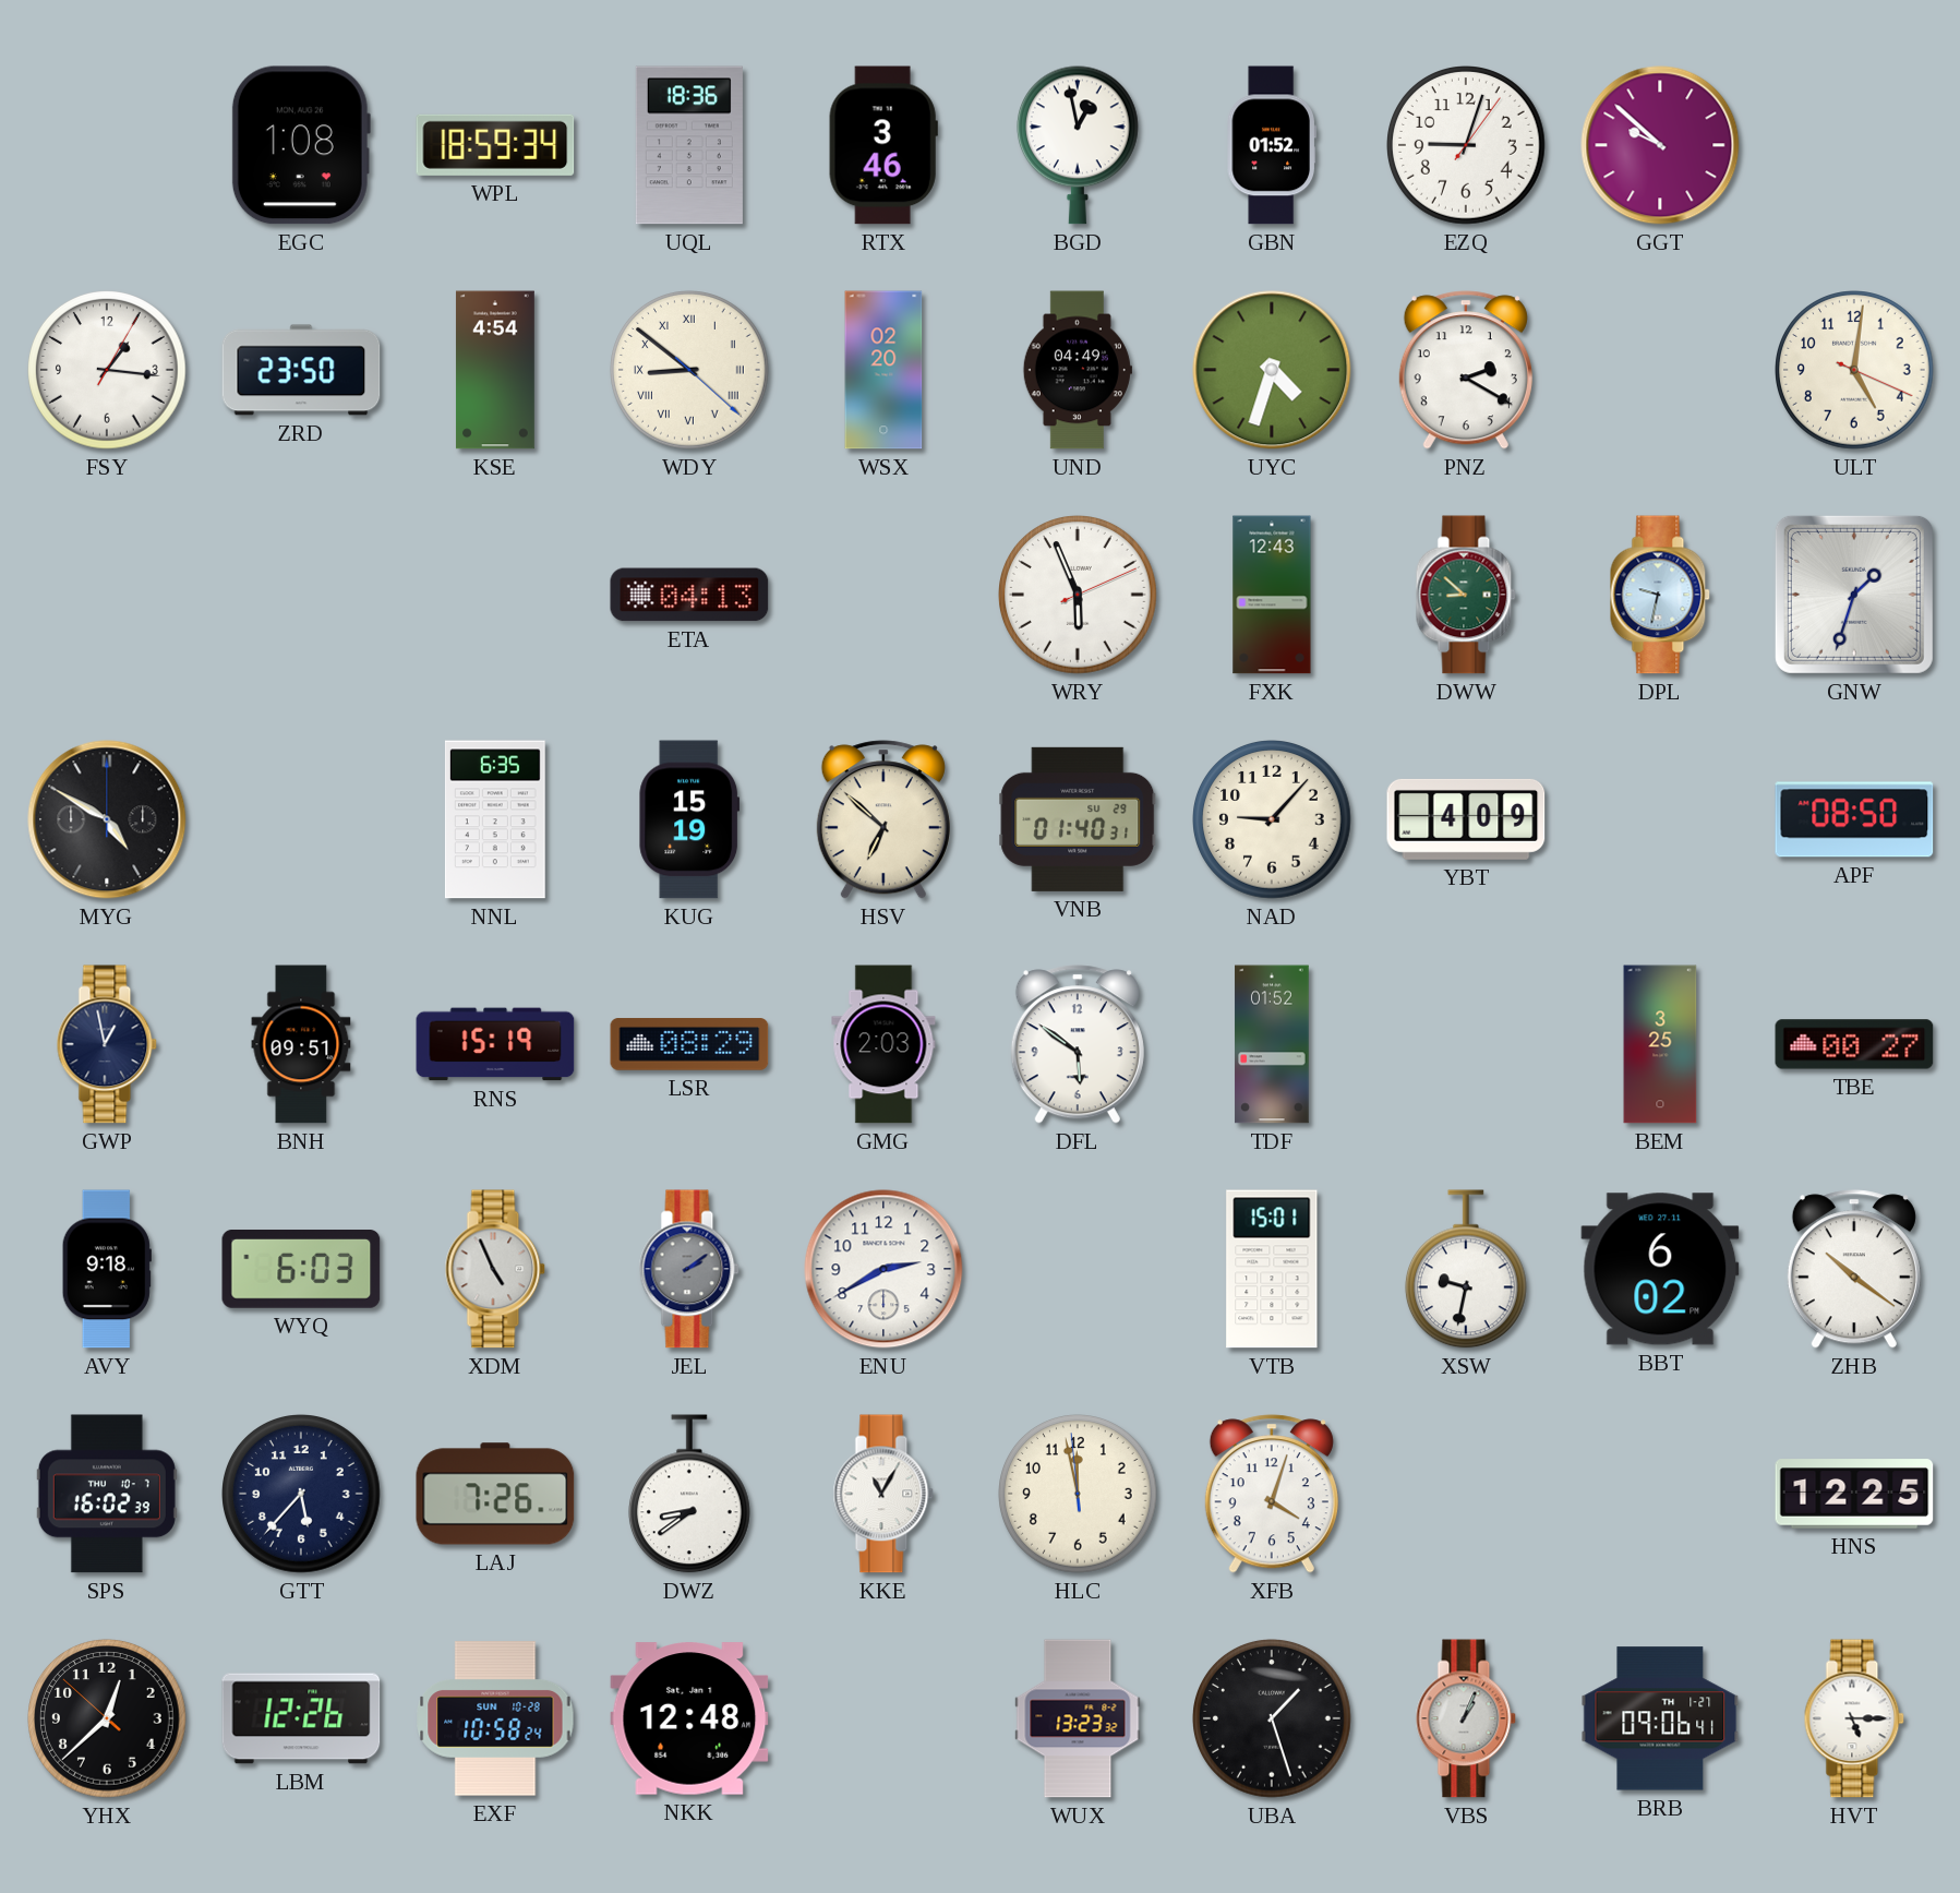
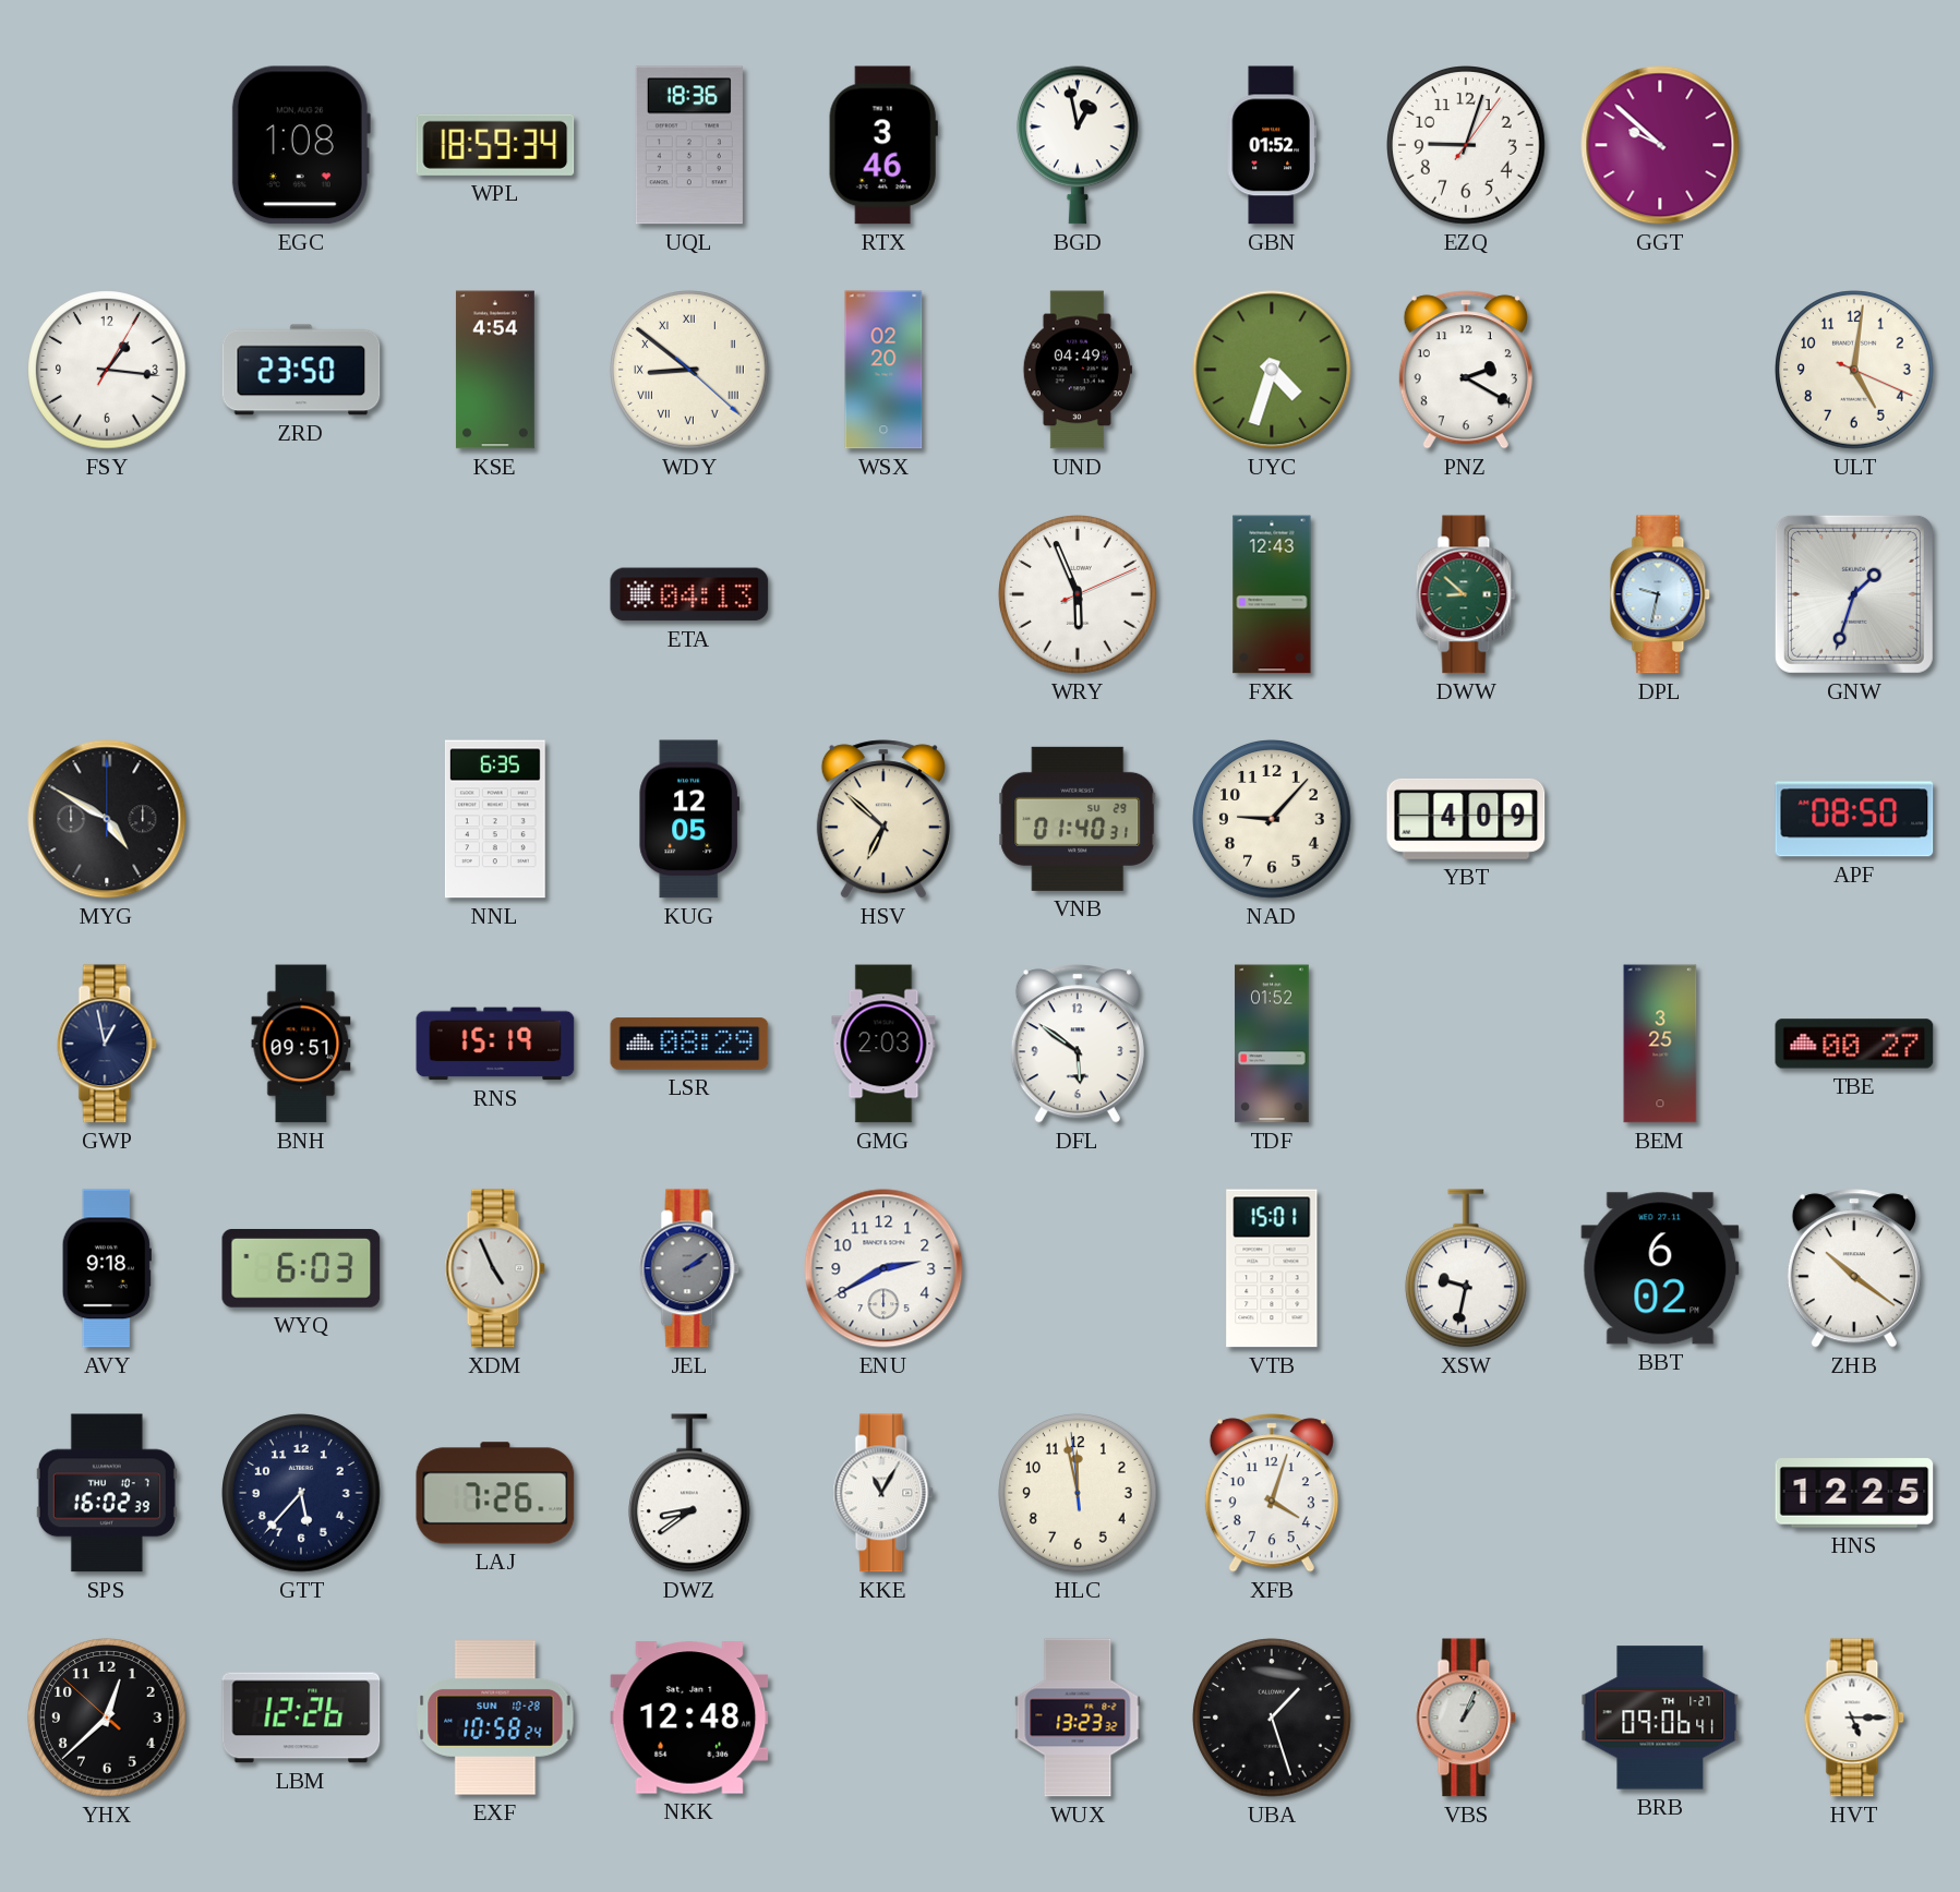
KUG: 15:19 -> 12:05 (689, 819)
